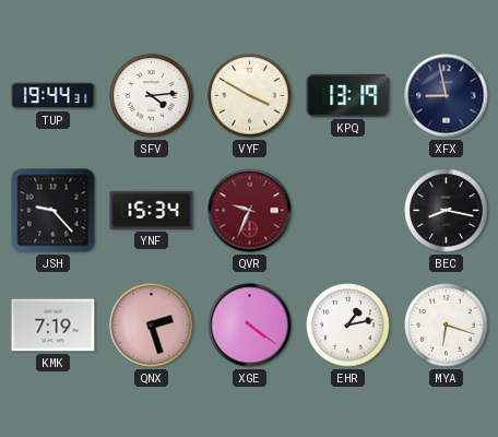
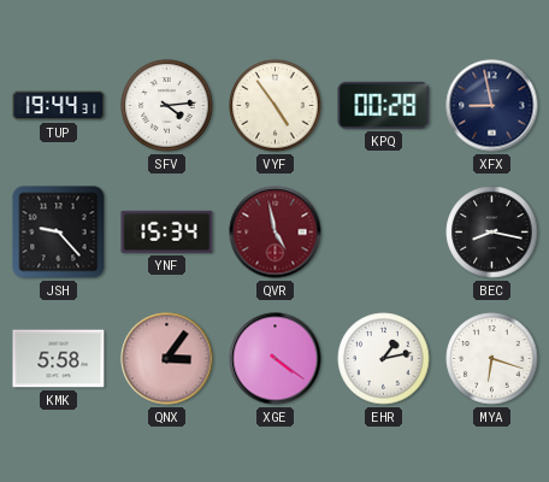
VYF: 3:50 -> 4:54 (276, 106)
KPQ: 13:19 -> 00:28 (384, 105)
QVR: 9:34 -> 4:58 (276, 233)
KMK: 7:19 -> 5:58 (59, 359)
QNX: 2:27 -> 3:06 (167, 359)
